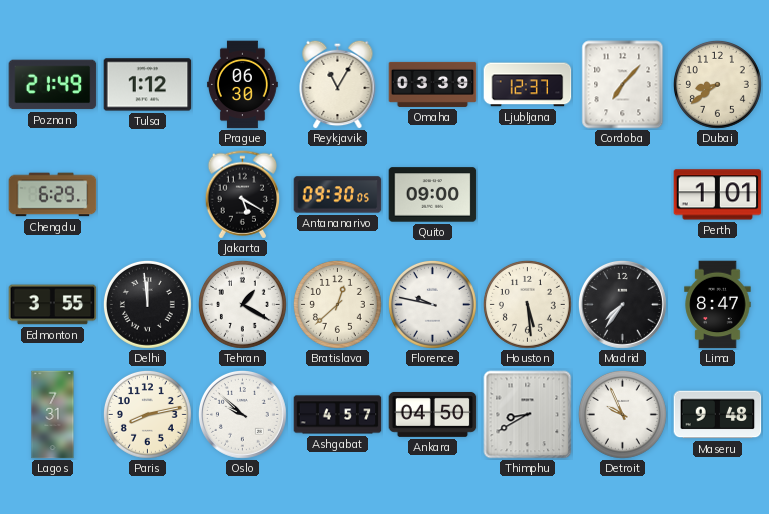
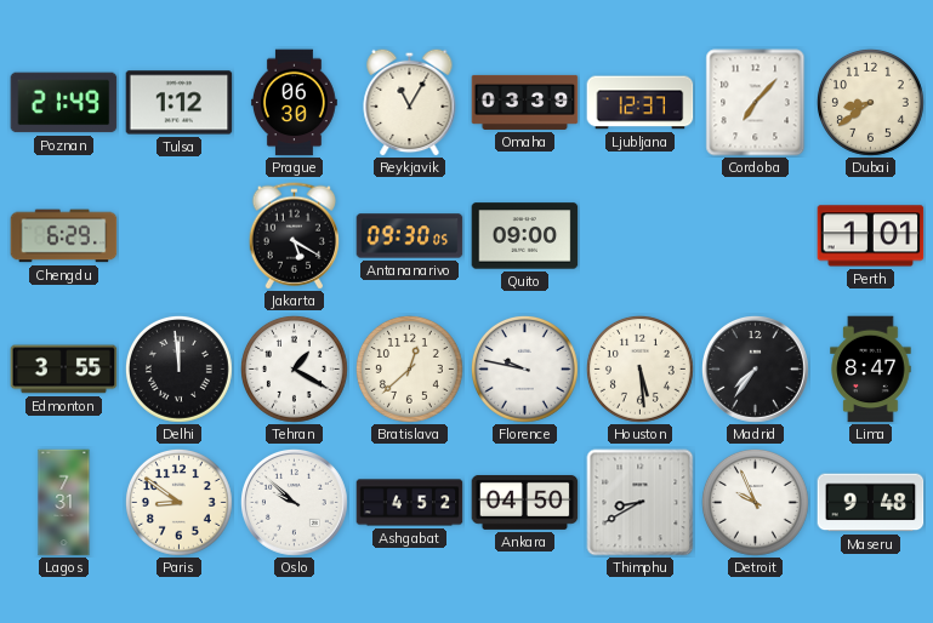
Paris: 8:13 -> 8:51 (178, 502)
Ashgabat: 4:57 -> 4:52 (410, 503)
